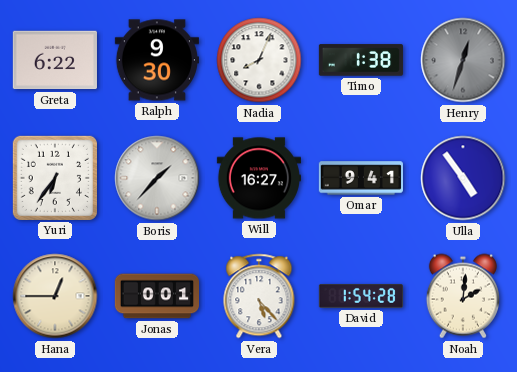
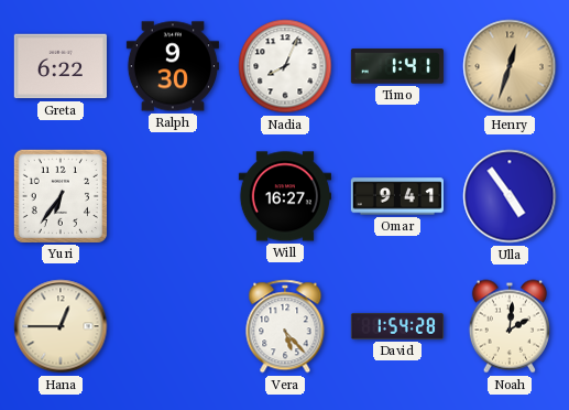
Timo: 1:38 -> 1:41 (397, 66)
Henry dial: grey -> champagne (510, 66)
Boris: 1:37 -> none (157, 178)
Jonas: 0:01 -> none (156, 296)
